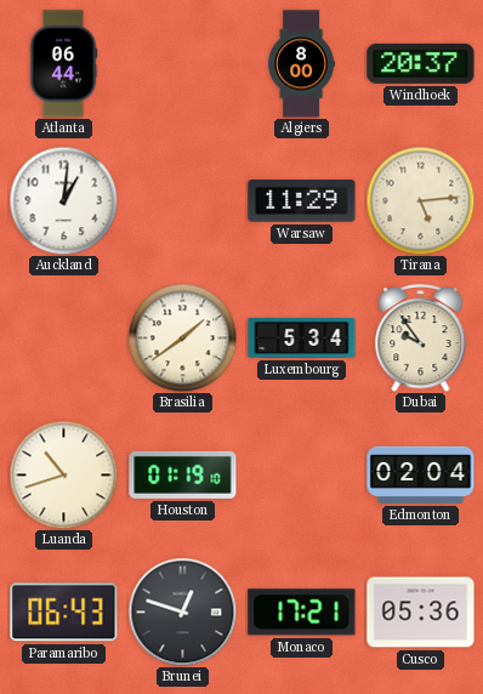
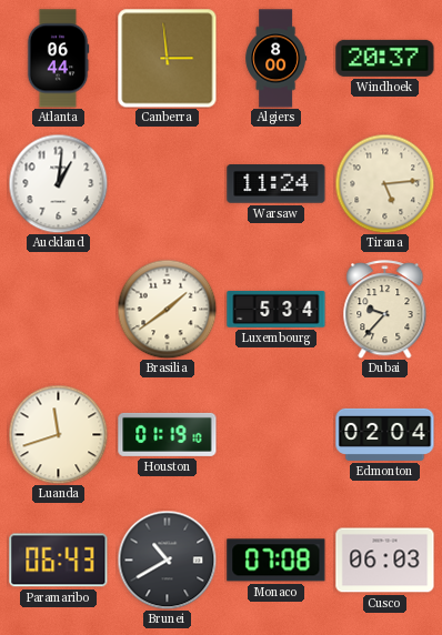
Canberra: none -> 2:59 (167, 58)
Warsaw: 11:29 -> 11:24 (277, 184)
Dubai: 9:54 -> 9:37 (385, 310)
Luanda: 10:42 -> 11:42 (58, 434)
Brunei: 12:48 -> 10:40 (167, 560)
Monaco: 17:21 -> 07:08 (277, 561)
Cusco: 05:36 -> 06:03 (385, 561)
